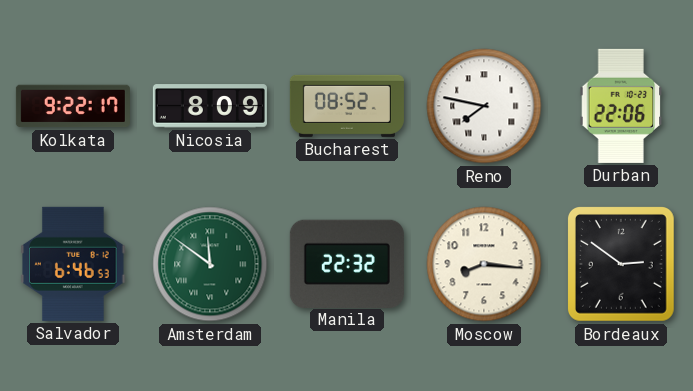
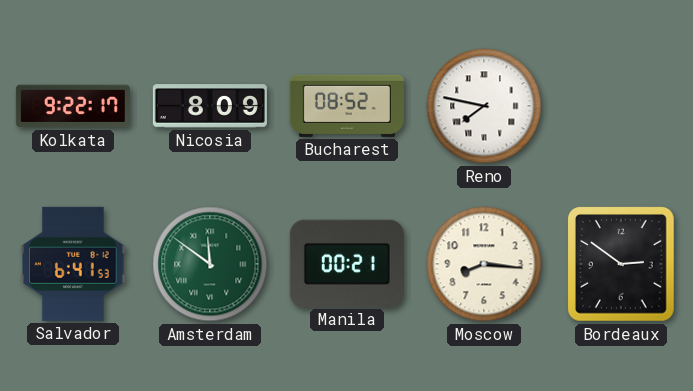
Durban: 22:06 -> none (621, 106)
Salvador: 6:46 -> 6:41 (73, 264)
Manila: 22:32 -> 00:21 (347, 263)
